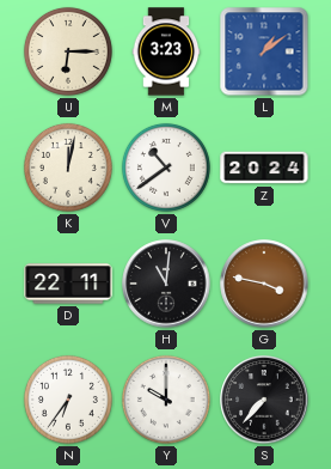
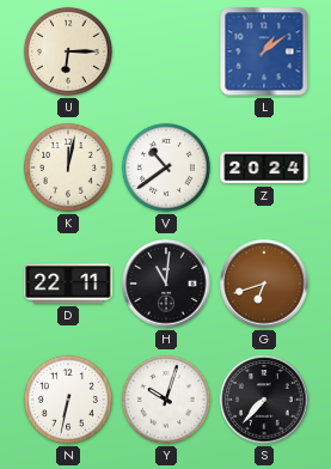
M: 3:23 -> none (166, 51)
G: 3:47 -> 6:42 (264, 284)
N: 6:36 -> 6:32 (68, 400)
Y: 10:00 -> 10:03 (166, 400)
